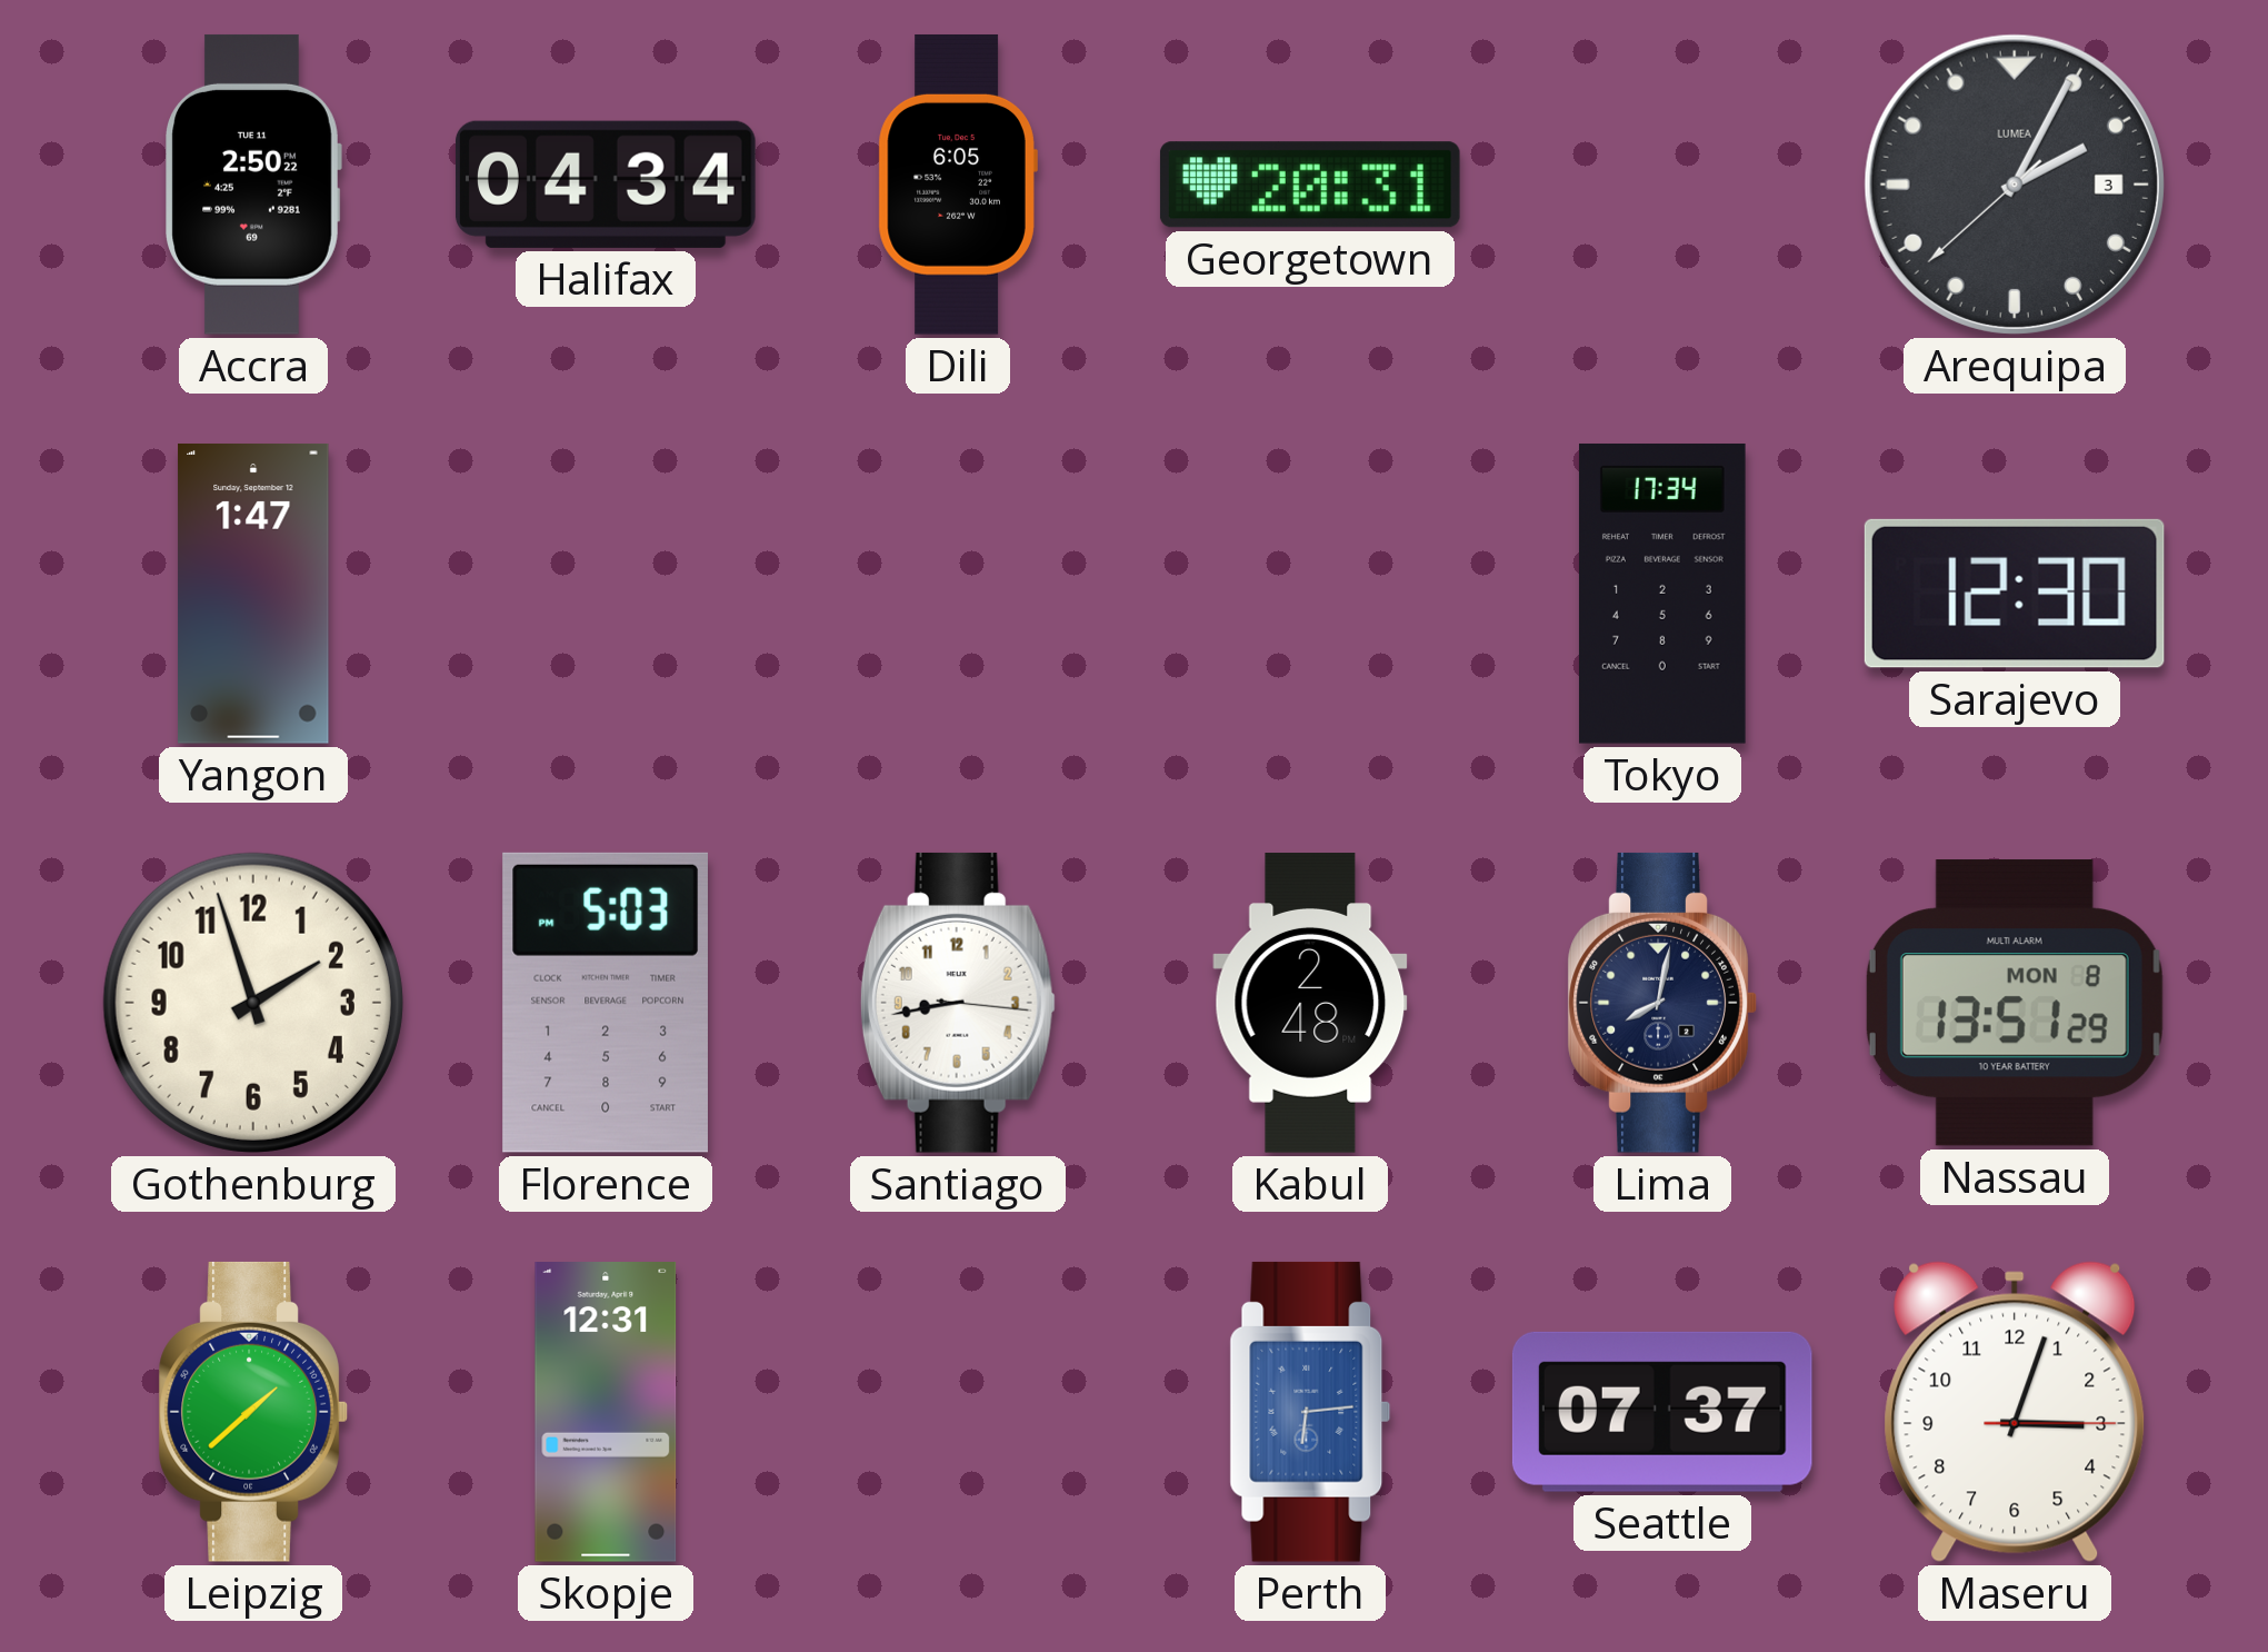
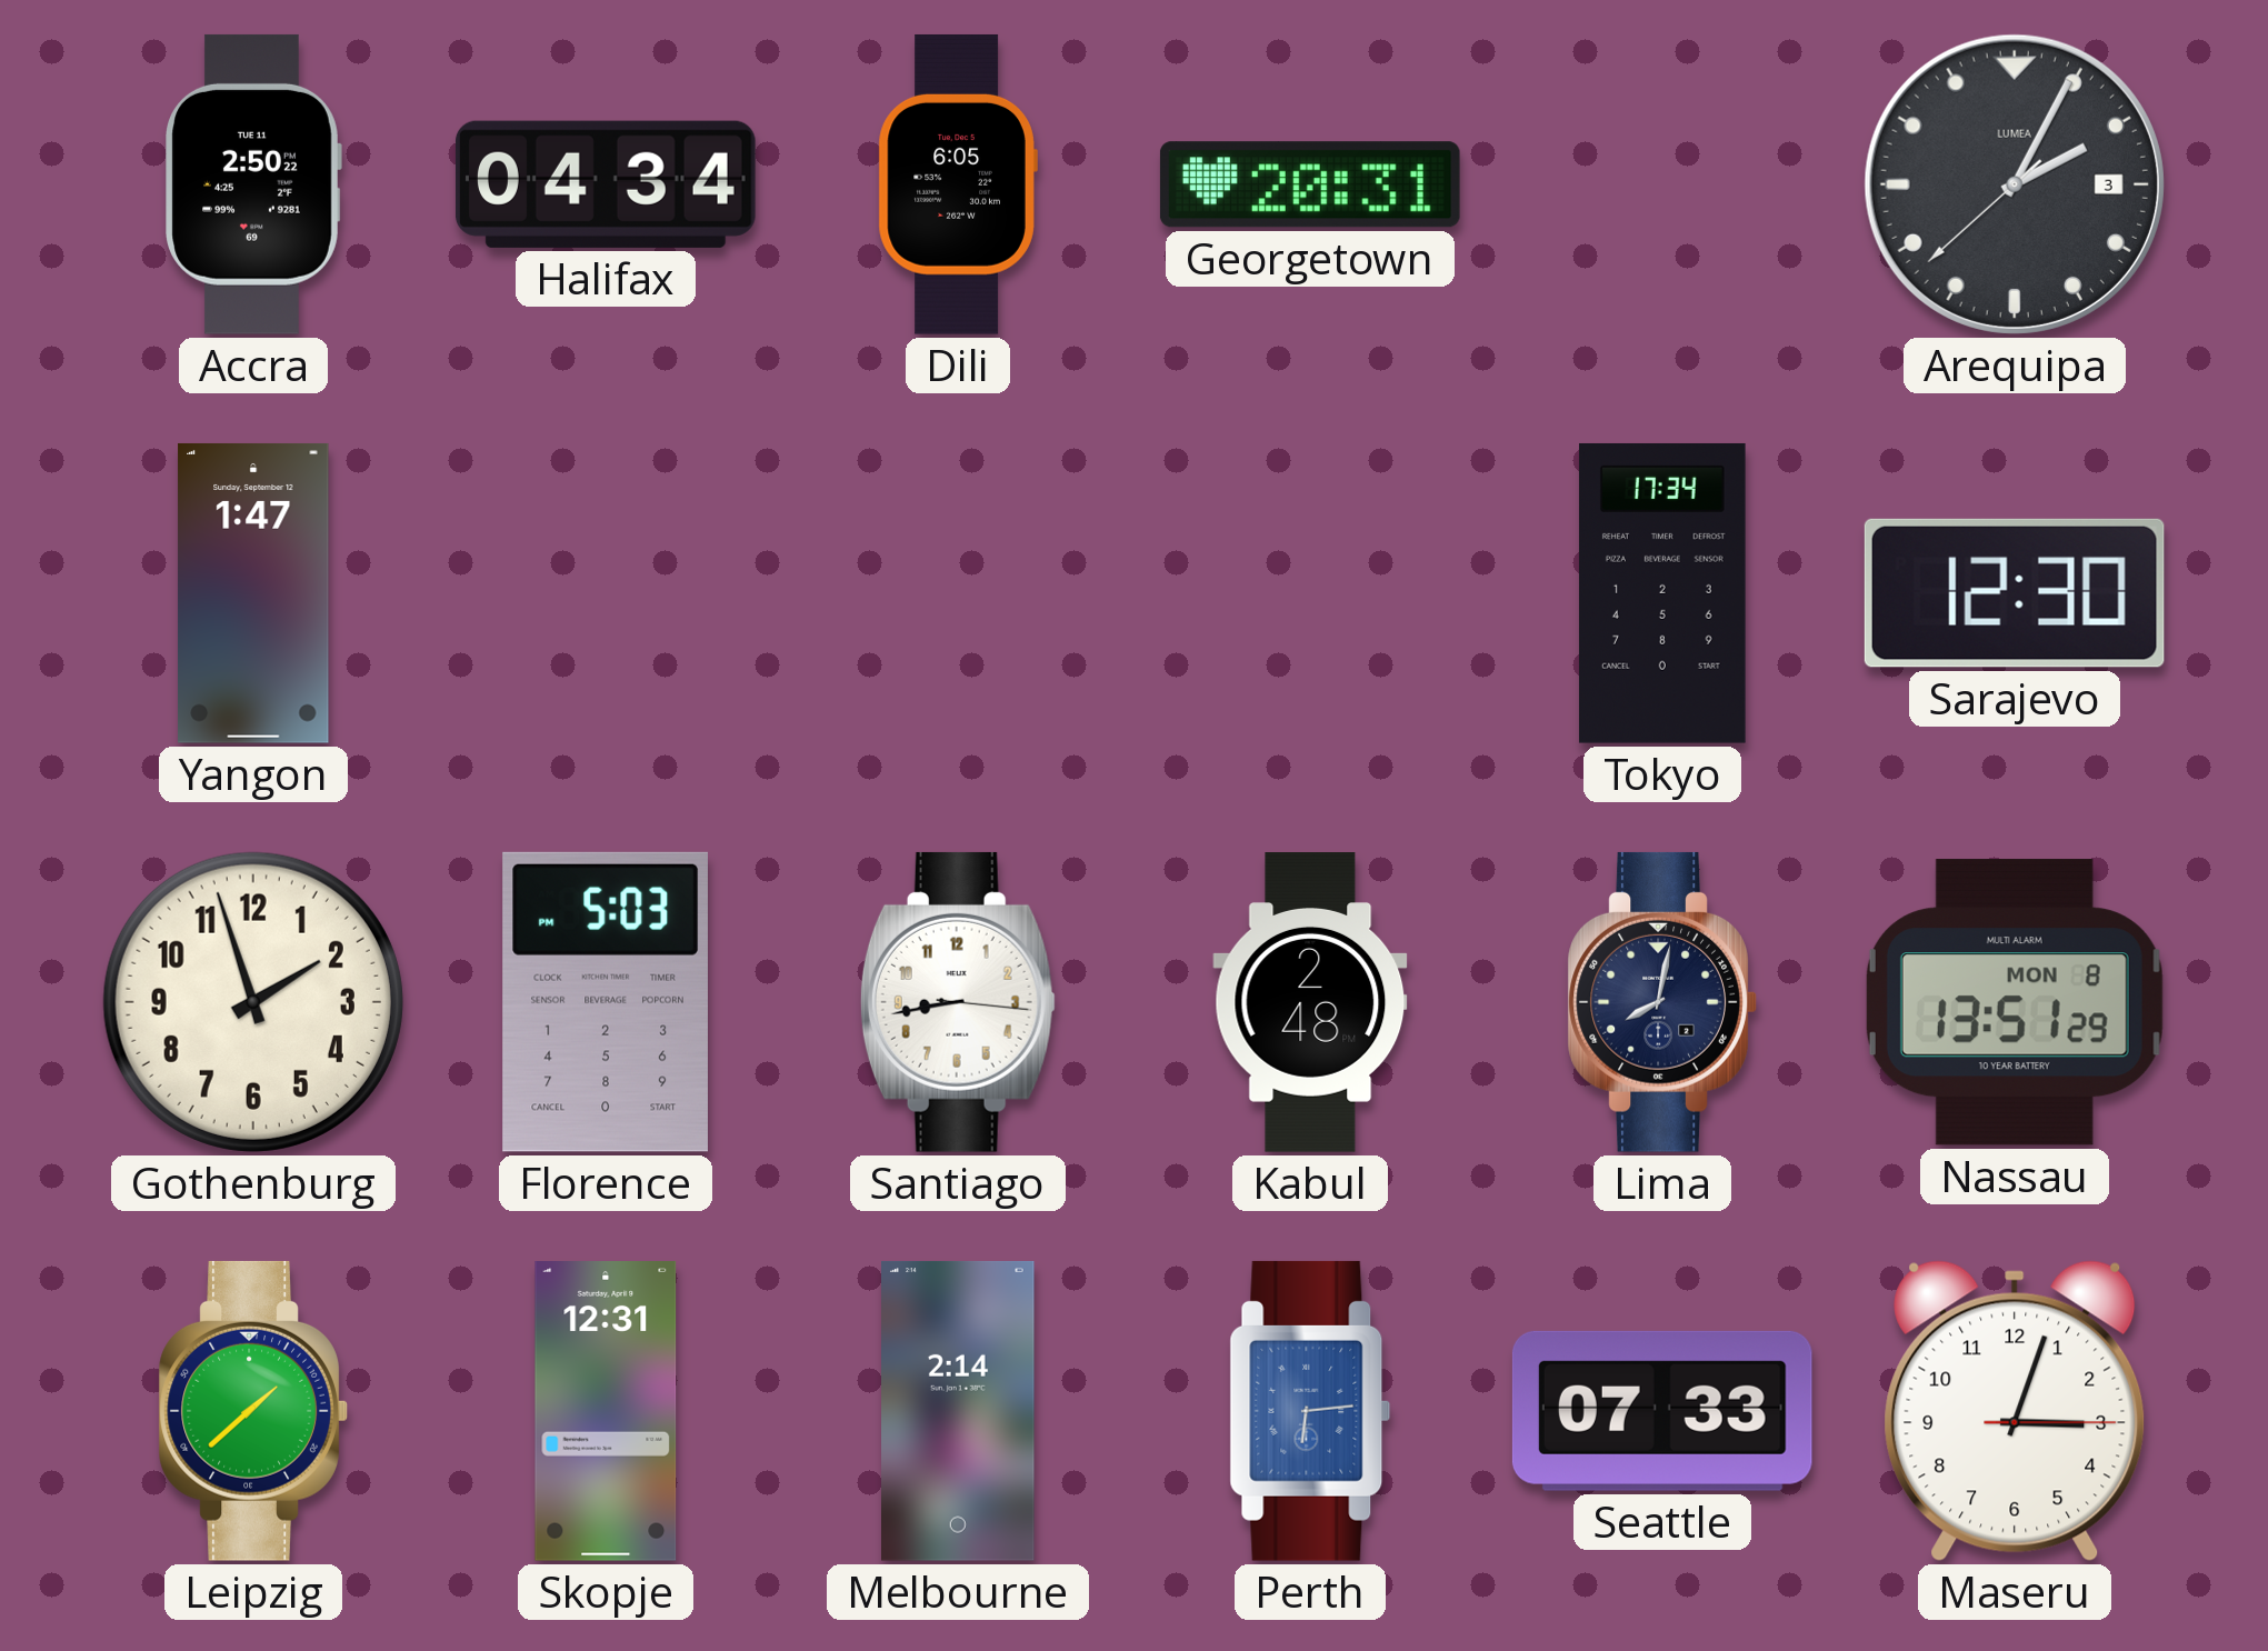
Melbourne: none -> 2:14 (959, 1411)
Seattle: 07:37 -> 07:33 (1662, 1411)
